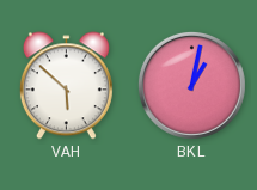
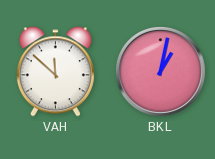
VAH: 5:52 -> 11:52 (55, 72)
